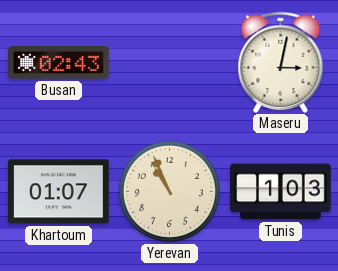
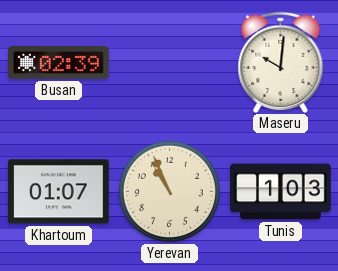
Busan: 02:43 -> 02:39 (59, 63)
Maseru: 3:02 -> 10:01 (281, 62)
